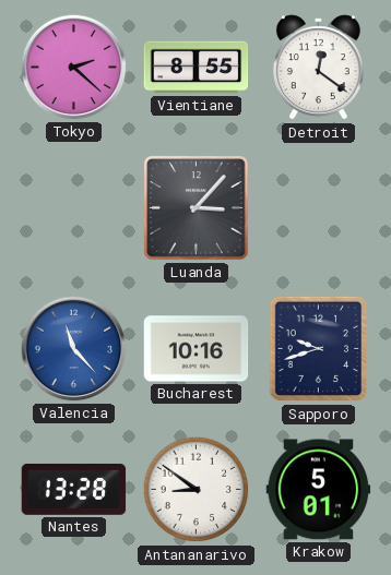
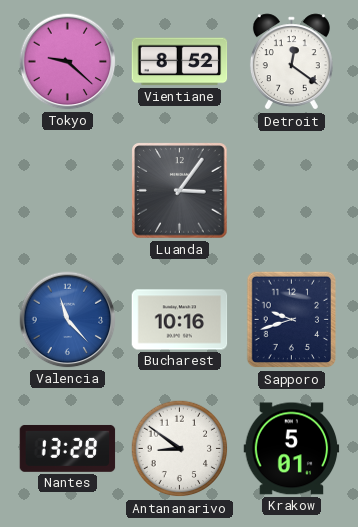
Tokyo: 2:22 -> 9:22 (68, 62)
Vientiane: 8:55 -> 8:52 (180, 62)
Luanda: 3:07 -> 3:06 (180, 191)
